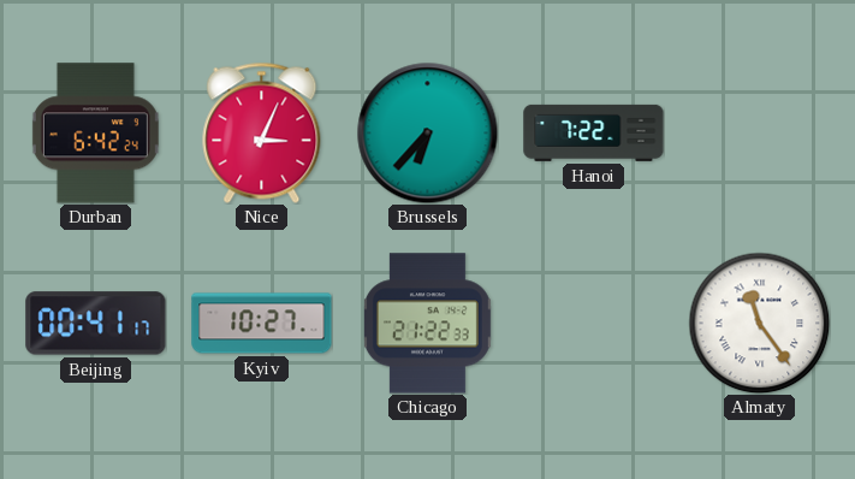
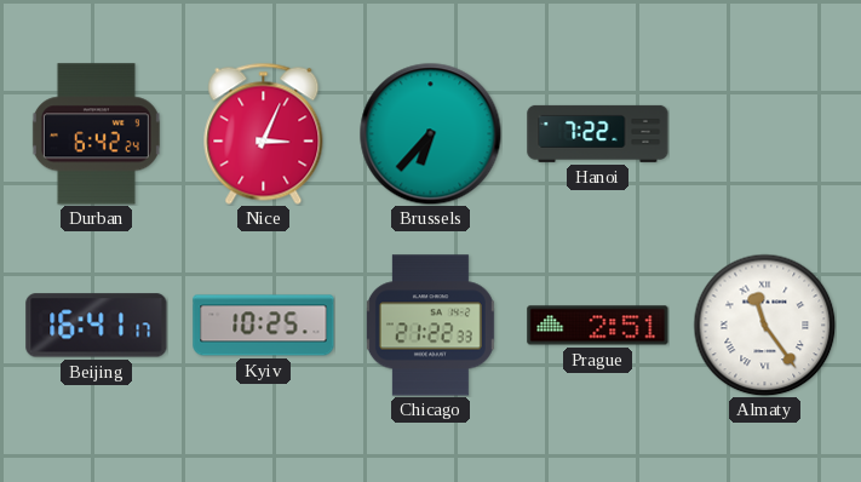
Beijing: 00:41 -> 16:41 (97, 326)
Kyiv: 10:27 -> 10:25 (264, 326)
Prague: none -> 2:51 (598, 326)
